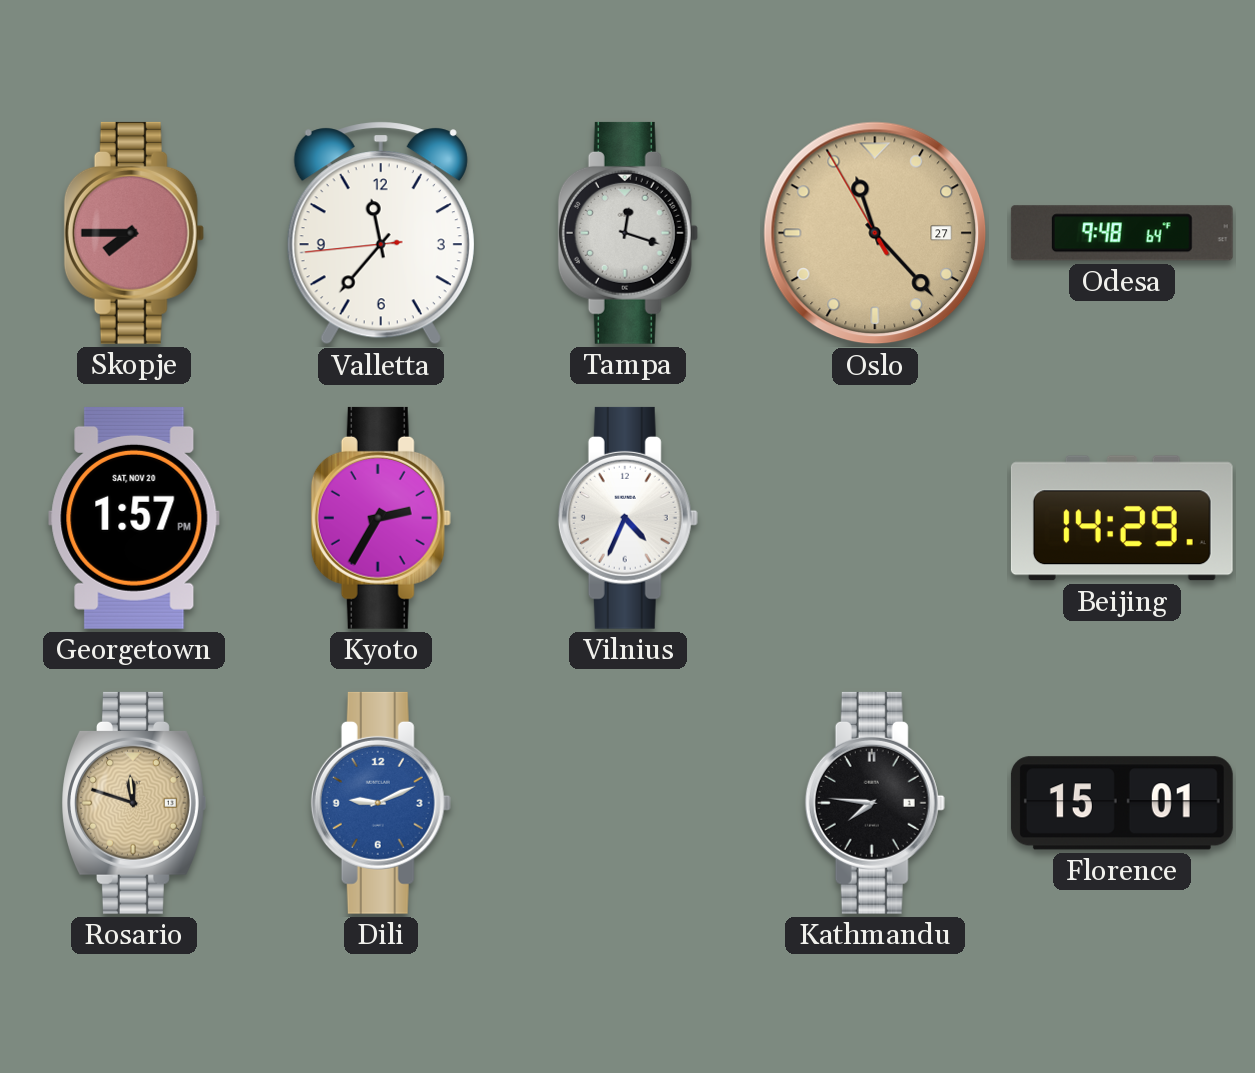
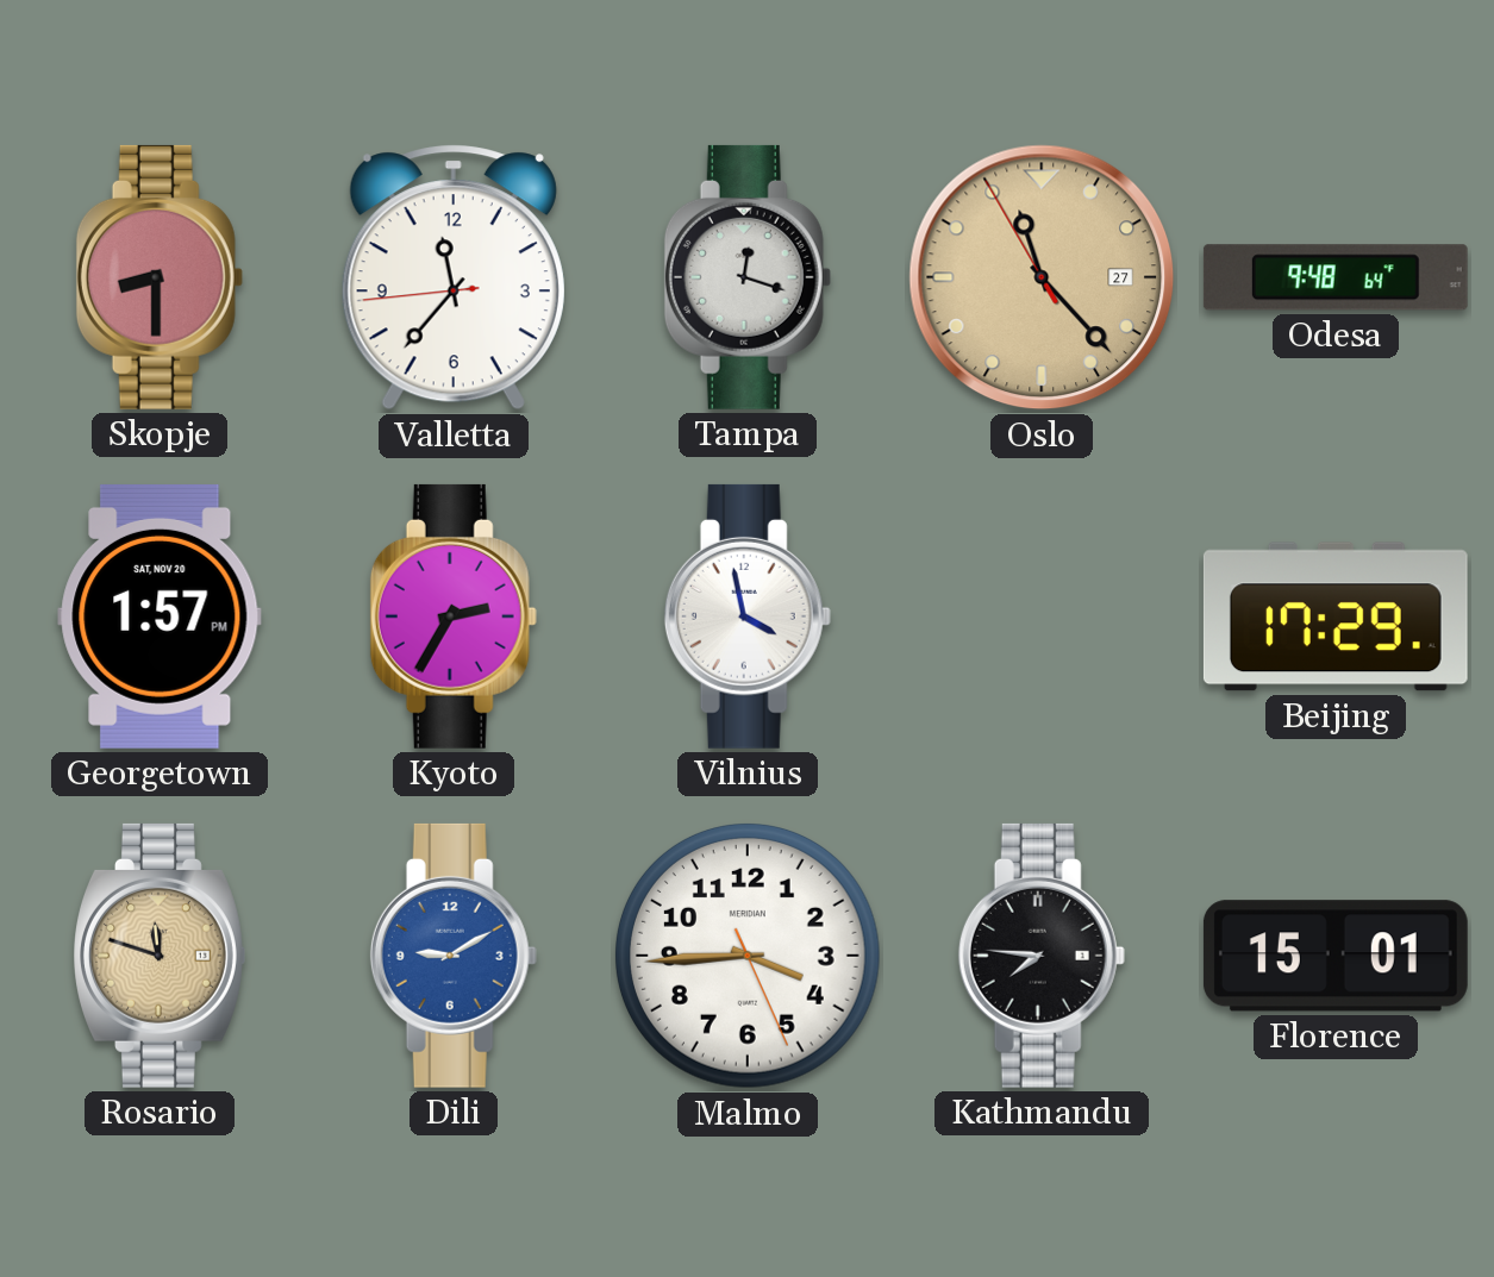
Skopje: 7:45 -> 8:30 (160, 277)
Vilnius: 4:34 -> 3:58 (748, 616)
Beijing: 14:29 -> 17:29 (1336, 616)
Dili: 9:11 -> 9:10 (454, 956)
Malmo: none -> 3:44 (749, 957)
